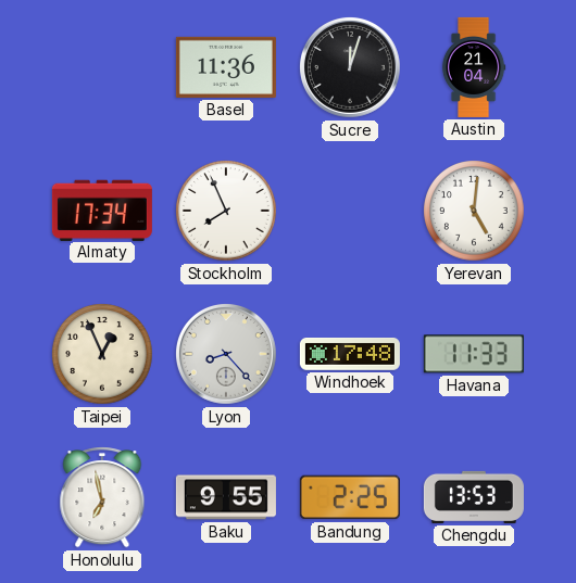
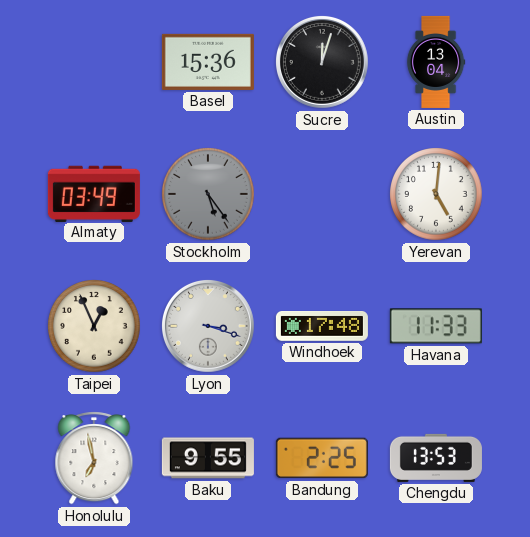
Basel: 11:36 -> 15:36 (208, 62)
Austin: 21:04 -> 13:04 (436, 62)
Almaty: 17:34 -> 03:49 (94, 193)
Stockholm: 7:56 -> 5:24 (208, 194)
Stockholm dial: white -> grey (208, 194)
Lyon: 8:23 -> 3:18 (209, 327)
